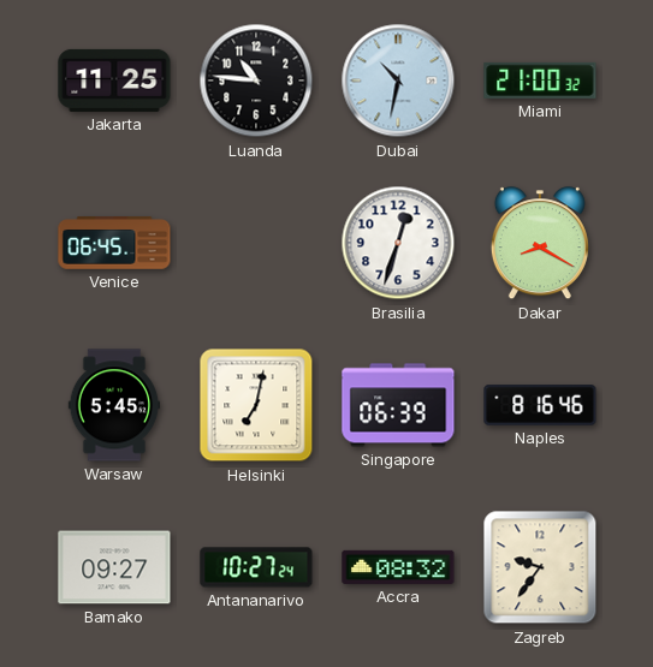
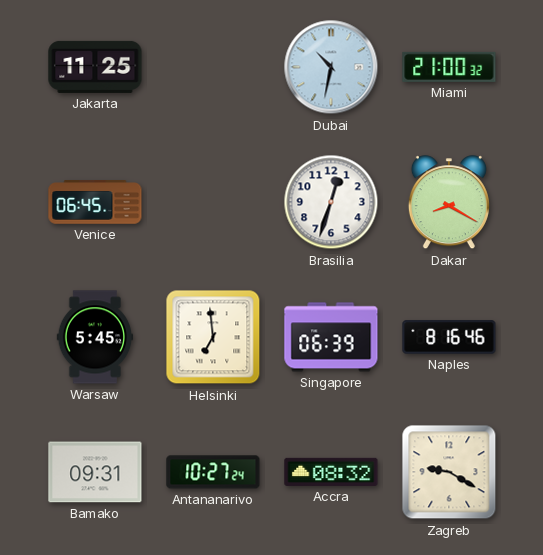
Luanda: 10:46 -> none (256, 81)
Helsinki: 7:02 -> 6:59 (213, 337)
Bamako: 09:27 -> 09:31 (95, 472)
Zagreb: 9:36 -> 9:20 (449, 472)
